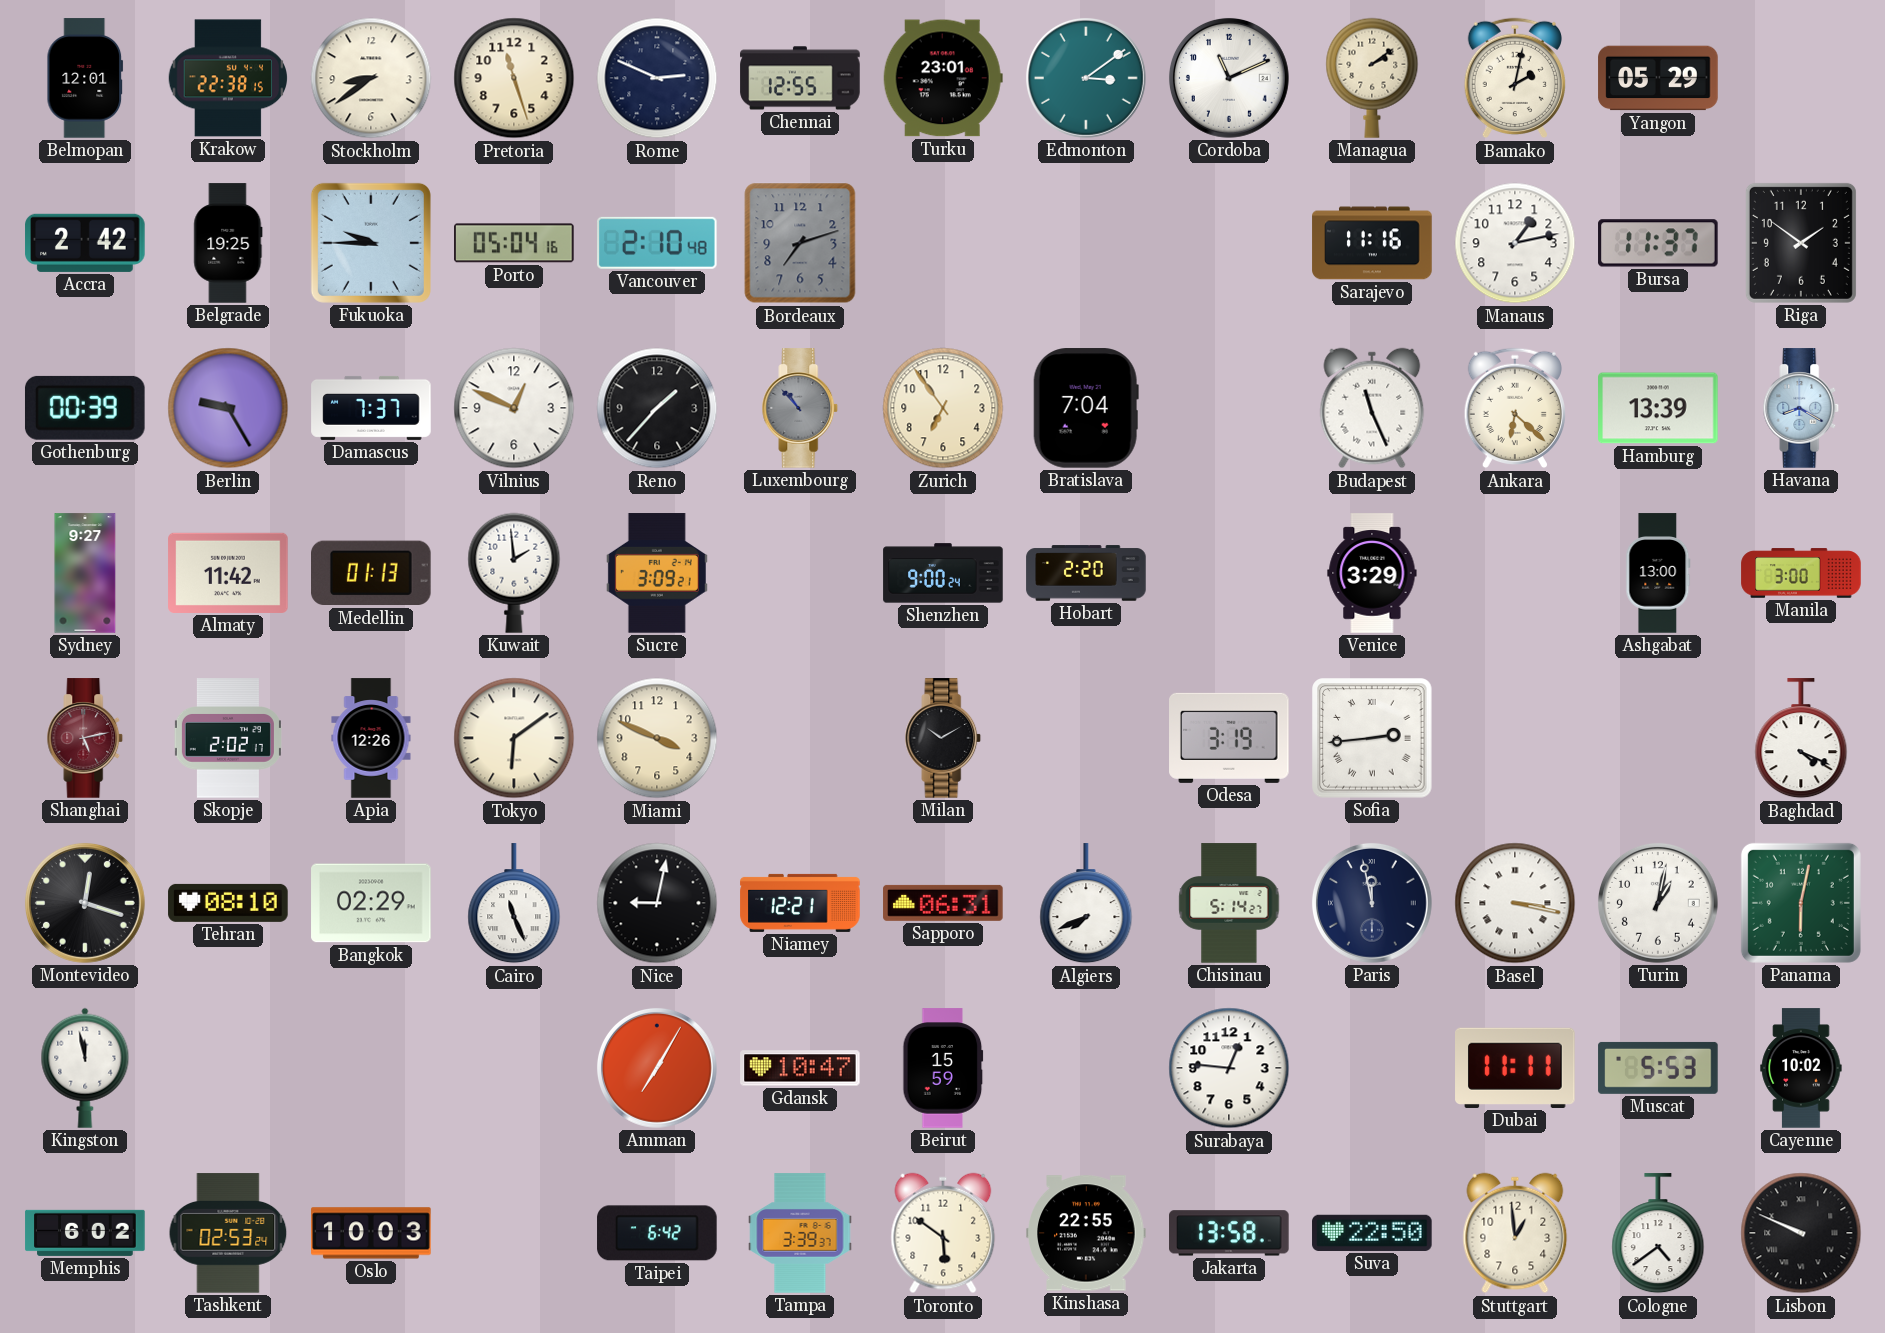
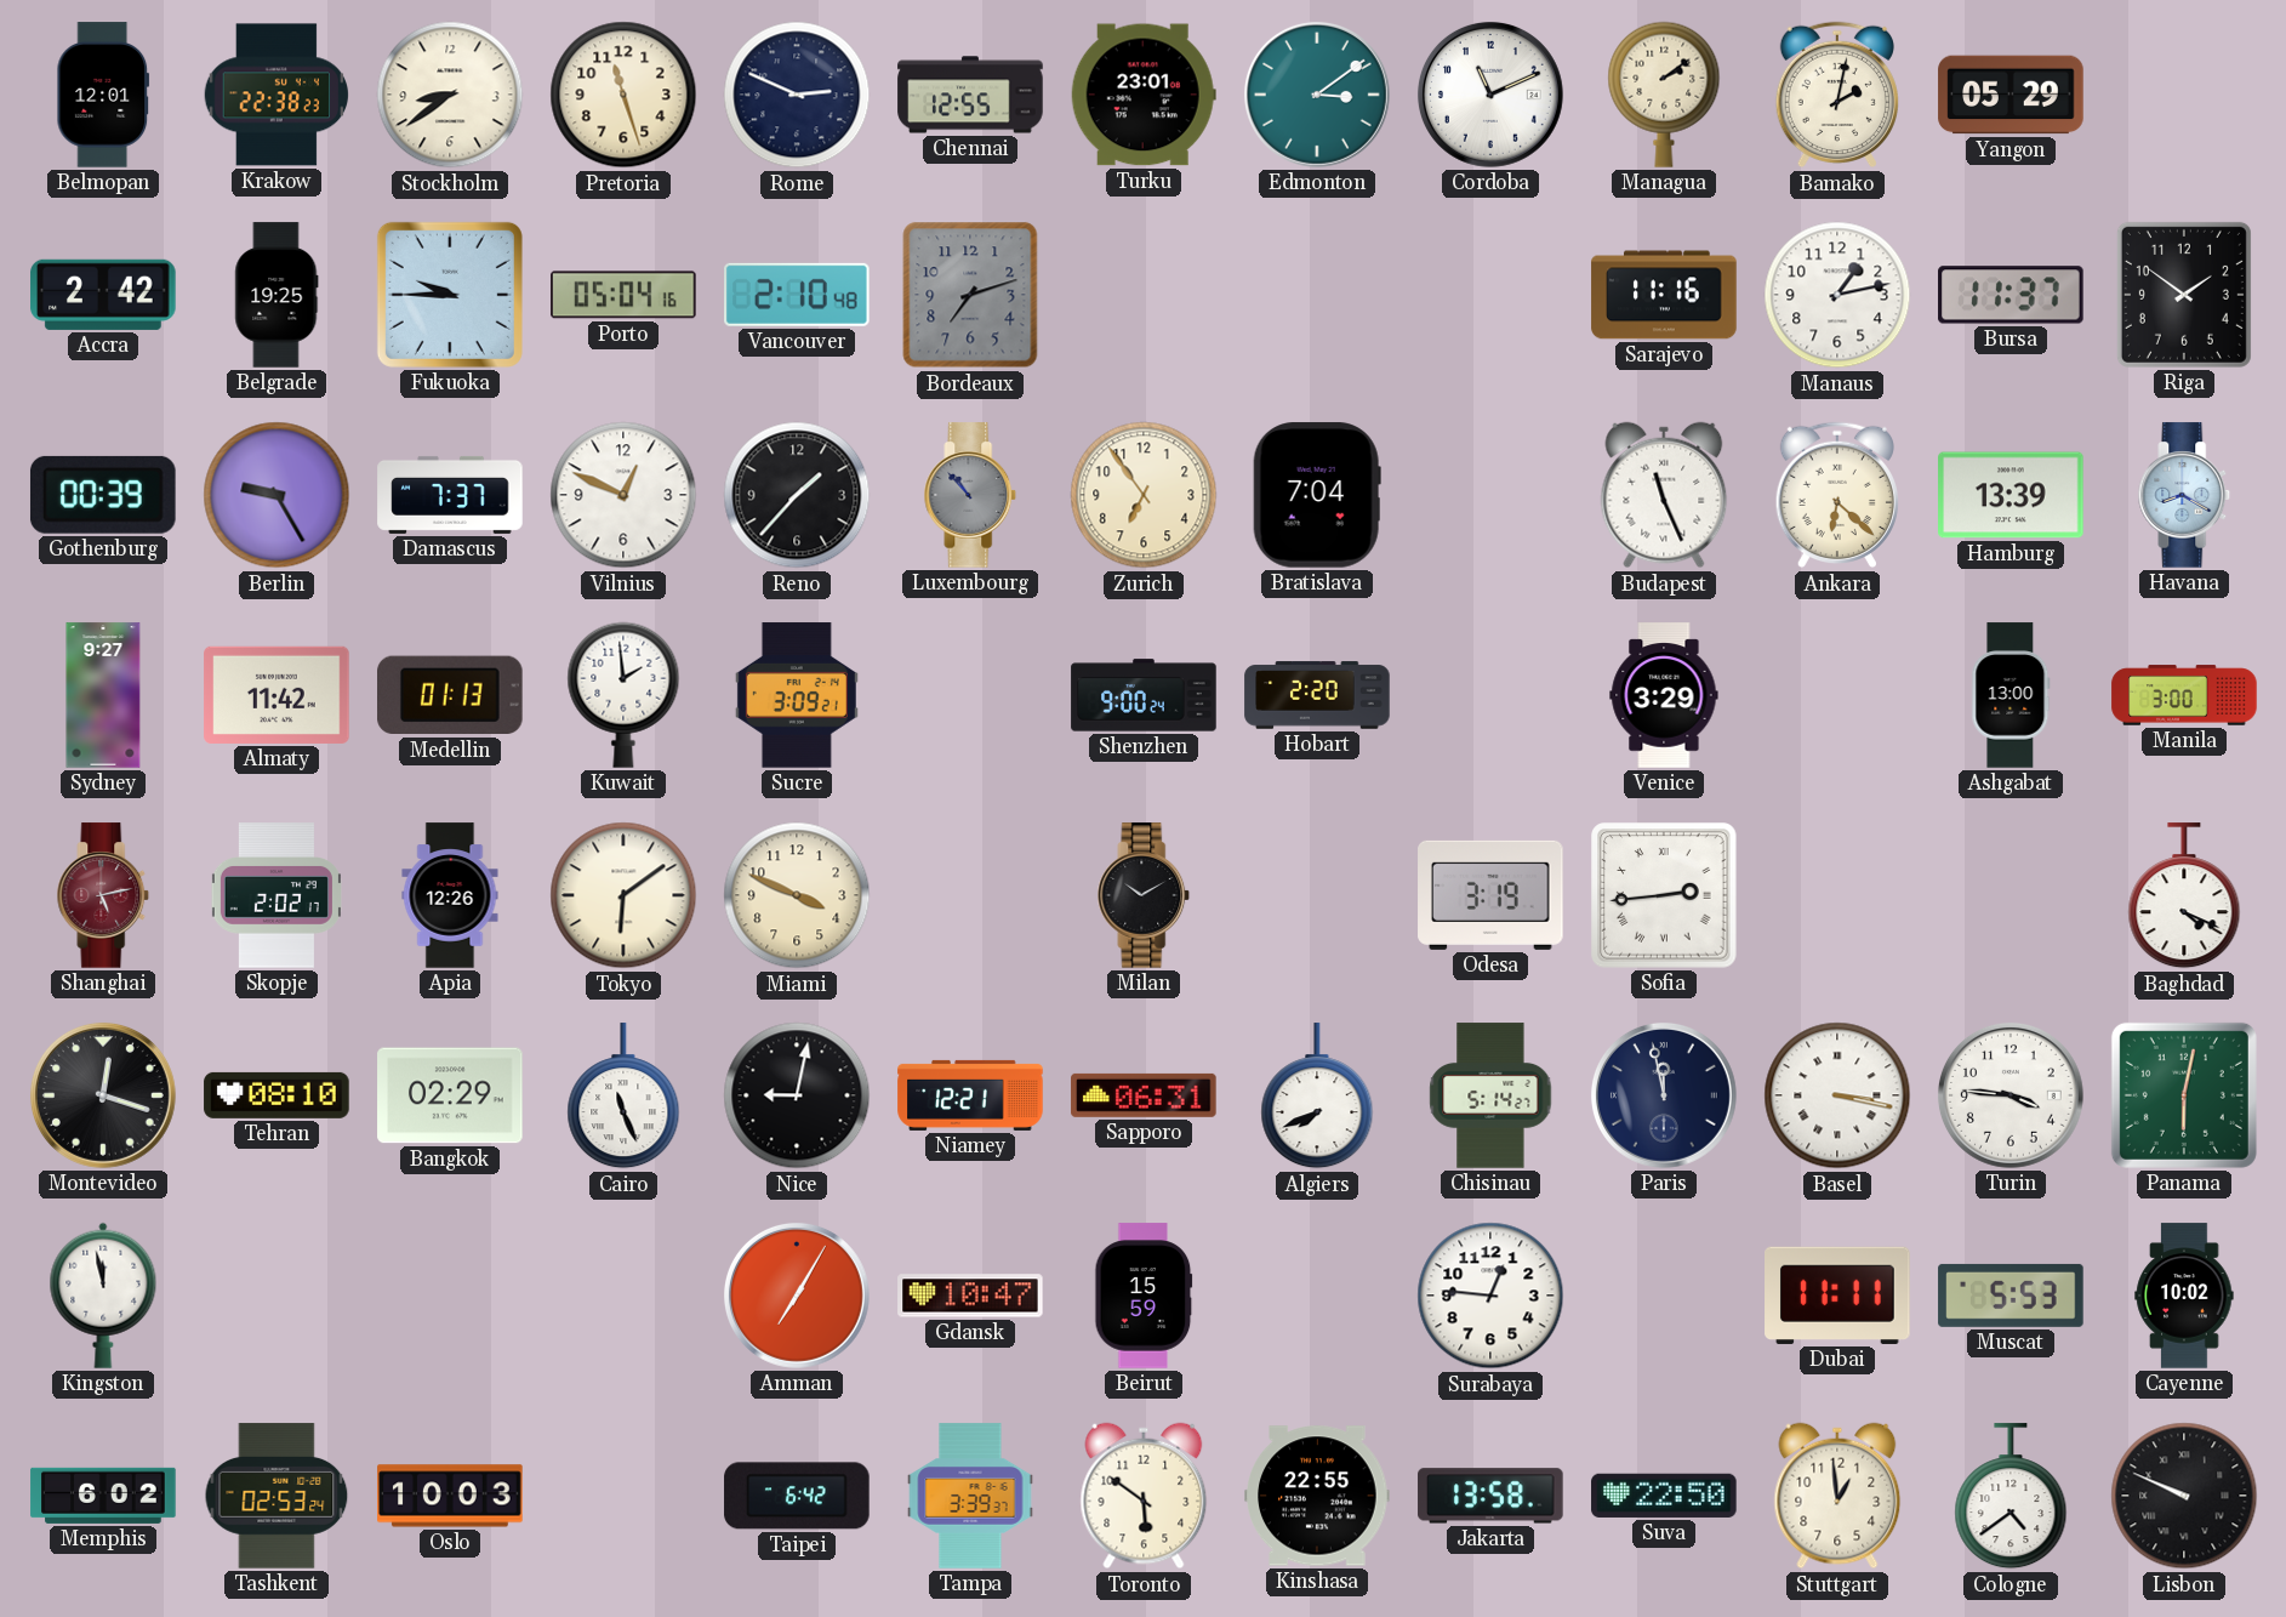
Krakow: 22:38:15 -> 22:38:23 (277, 95)
Turin: 1:02 -> 3:46 (2011, 1095)
